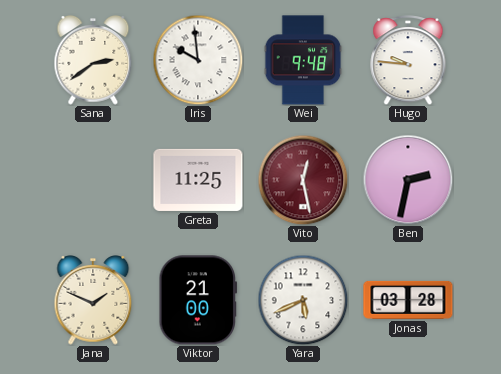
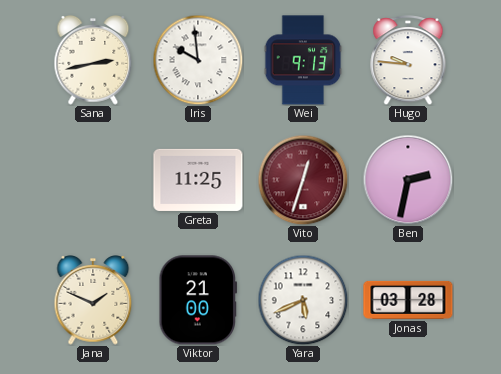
Sana: 2:39 -> 2:43 (93, 61)
Wei: 9:48 -> 9:13 (303, 60)
Vito: 12:28 -> 12:33 (303, 180)
